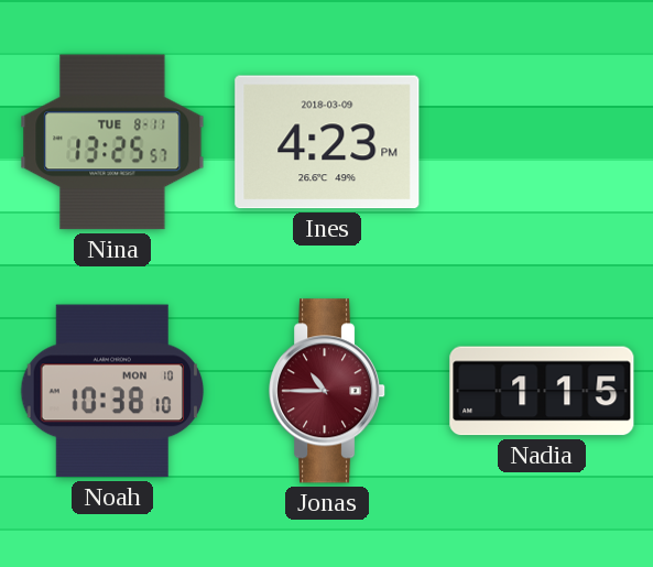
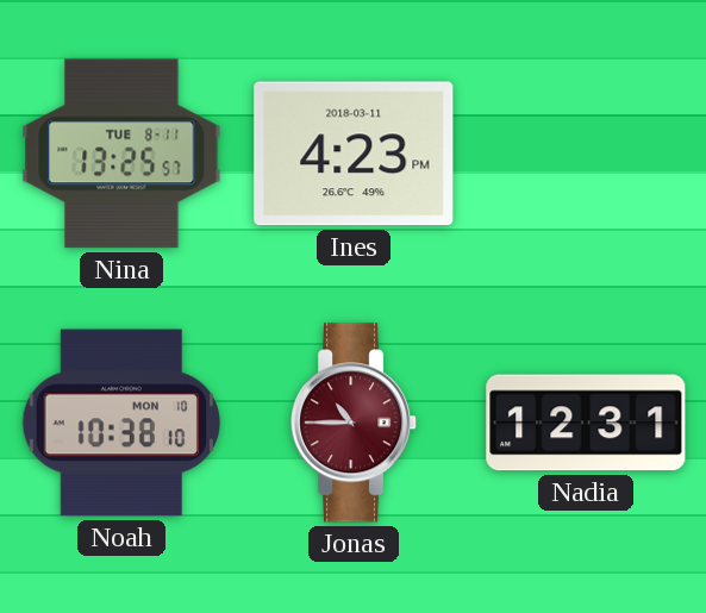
Ines date: 2018-03-09 -> 2018-03-11 (354, 154)
Nadia: 1:15 -> 12:31 (586, 423)
